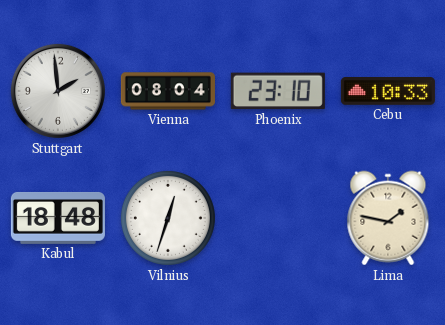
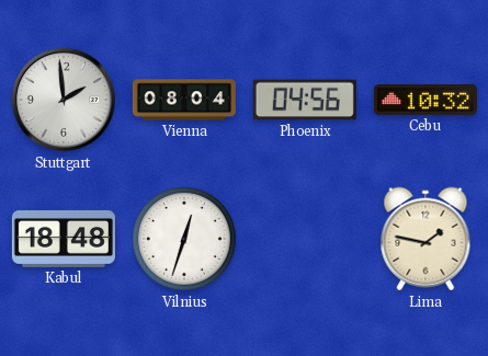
Phoenix: 23:10 -> 04:56 (305, 100)
Cebu: 10:33 -> 10:32 (425, 101)
